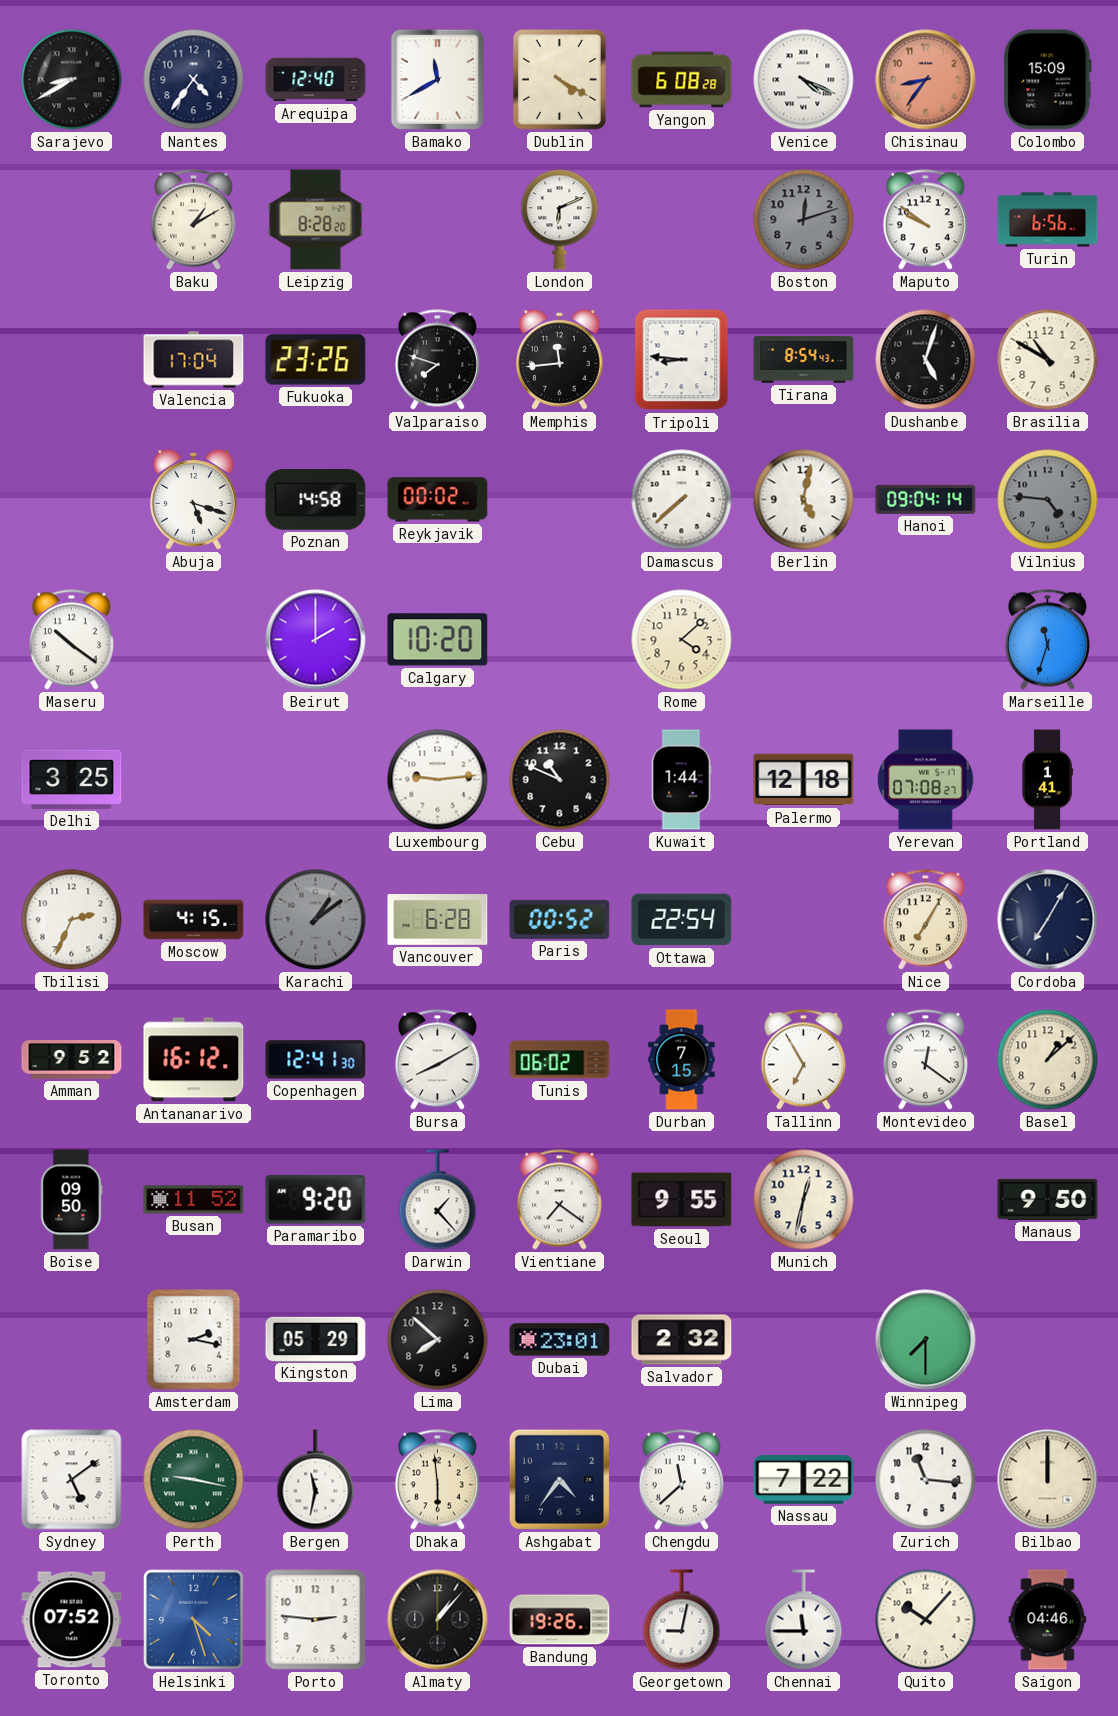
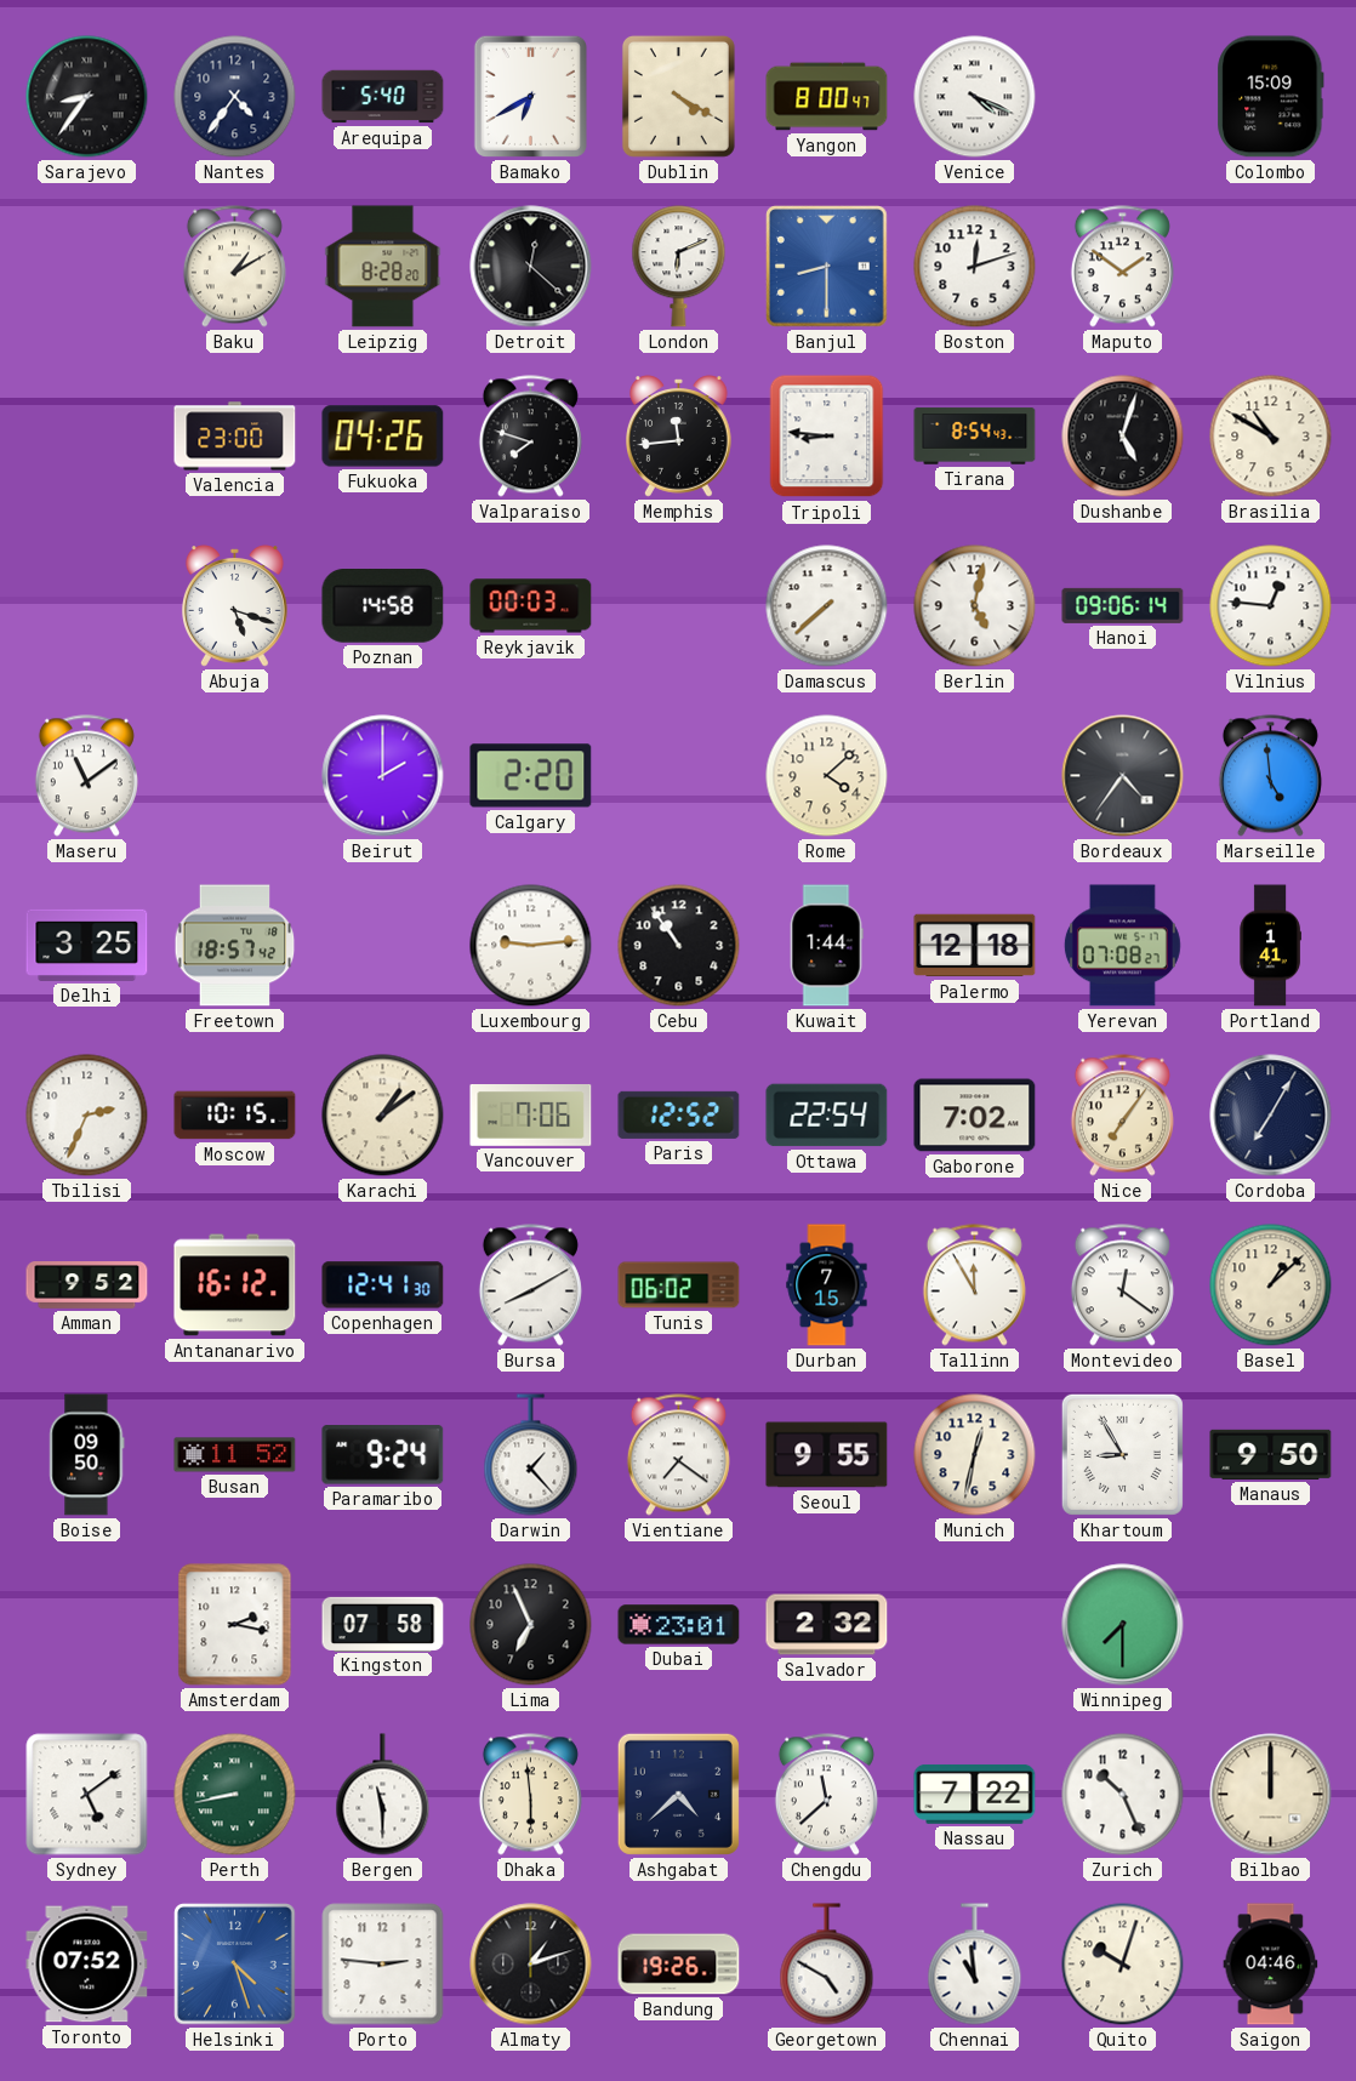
Sarajevo: 8:40 -> 8:36 (87, 97)
Arequipa: 12:40 -> 5:40 (383, 97)
Bamako: 11:40 -> 6:40 (530, 96)
Yangon: 6:08 -> 8:00 (827, 97)
Chisinau: 8:36 -> none (926, 80)
Detroit: none -> 12:22 (531, 267)
Banjul: none -> 8:30 (827, 267)
Boston dial: grey -> white (975, 267)
Maputo: 9:51 -> 1:51 (1122, 267)
Turin: 6:56 -> none (1048, 220)
Valencia: 17:04 -> 23:00 (235, 437)
Fukuoka: 23:26 -> 04:26 (383, 437)
Reykjavik: 00:02 -> 00:03 (531, 606)
Hanoi: 09:04 -> 09:06 (1123, 605)
Vilnius: 4:46 -> 12:46 (1271, 606)
Vilnius dial: grey -> white (1271, 606)
Maseru: 10:21 -> 11:09 (86, 776)
Calgary: 10:20 -> 2:20 (531, 776)
Bordeaux: none -> 4:36 (1123, 776)
Marseille: 11:33 -> 4:59 (1270, 776)
Freetown: none -> 18:57 (235, 946)
Cebu: 10:49 -> 10:54 (679, 946)
Moscow: 4:15 -> 10:15 (235, 1116)
Karachi dial: grey -> cream (383, 1116)
Vancouver: 6:28 -> 7:06 (531, 1116)
Paris: 00:52 -> 12:52 (679, 1114)
Gaborone: none -> 7:02 (975, 1116)
Nice: 7:05 -> 7:06 (1122, 1116)
Tallinn: 6:55 -> 11:55 (974, 1285)
Paramaribo: 9:20 -> 9:24 (383, 1455)
Khartoum: none -> 8:55 (1122, 1454)
Kingston: 05:29 -> 07:58 (383, 1624)
Lima: 7:52 -> 6:56 (531, 1625)
Perth: 9:17 -> 8:43 (235, 1795)
Bergen: 11:32 -> 11:30 (383, 1795)
Ashgabat: 4:36 -> 4:38 (678, 1794)
Zurich: 11:16 -> 10:26 (1123, 1795)
Almaty: 1:07 -> 1:12 (531, 1965)
Georgetown: 9:02 -> 4:50 (827, 1965)
Chennai: 11:45 -> 10:59 (975, 1965)
Quito: 10:07 -> 10:03 (1123, 1965)
